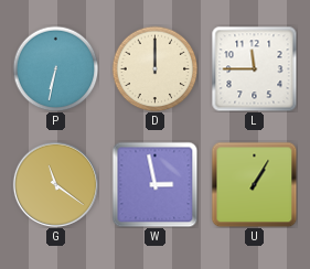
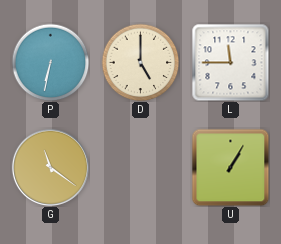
D: 12:00 -> 5:00 (140, 62)
W: 2:58 -> none (154, 184)
